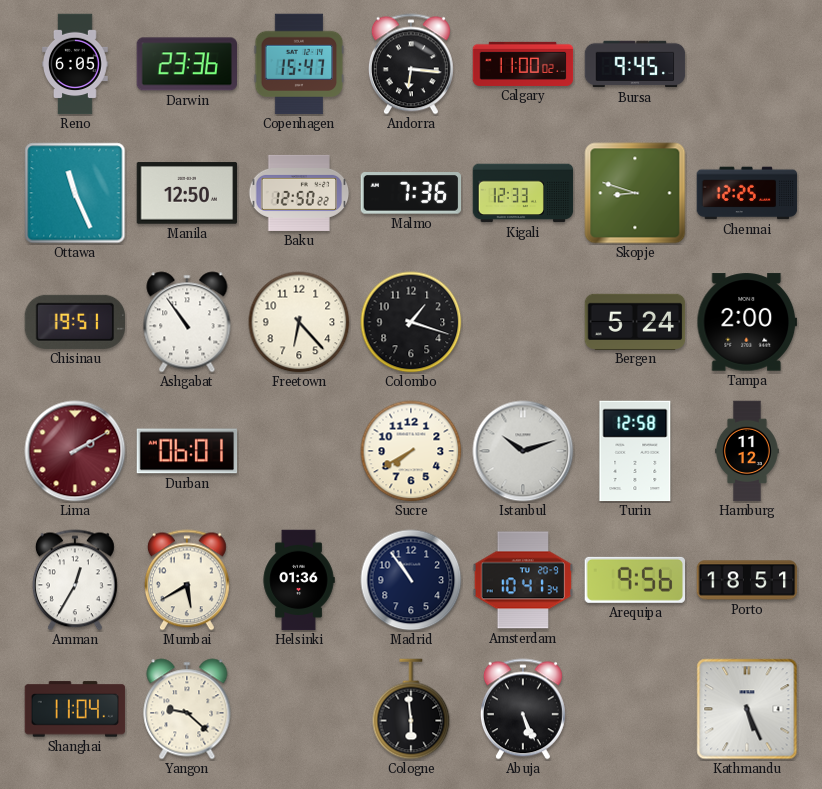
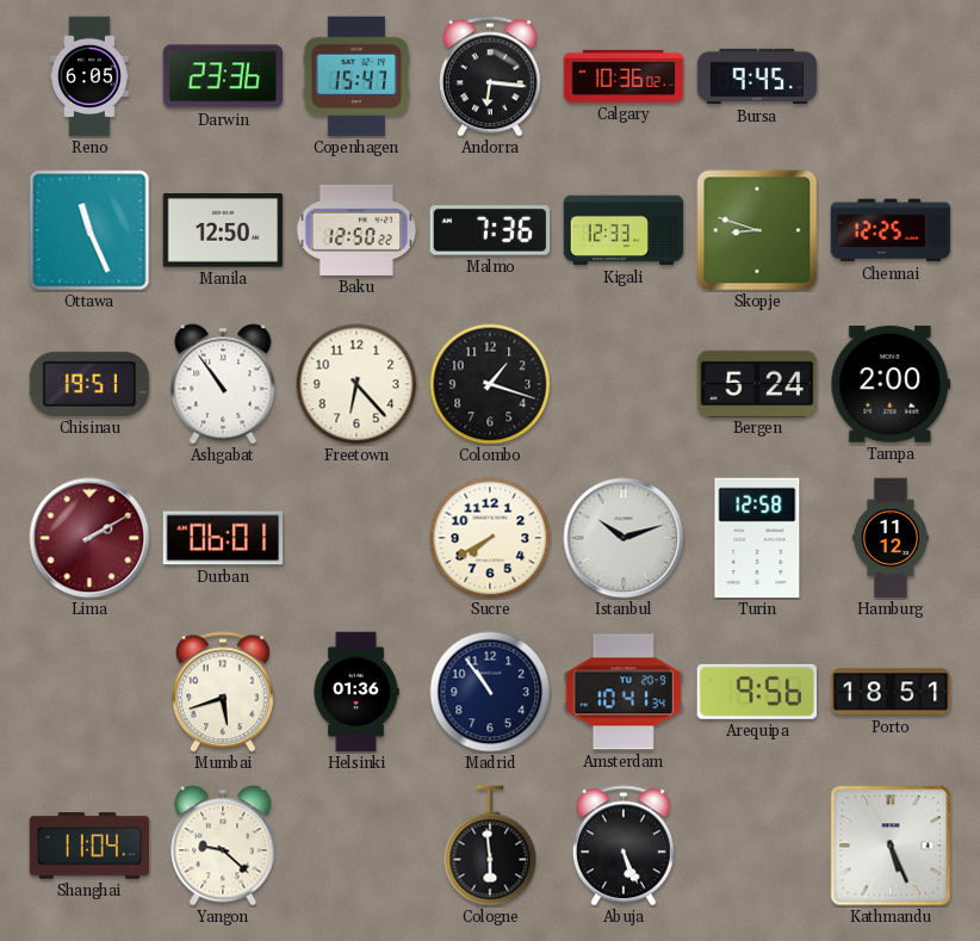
Calgary: 11:00 -> 10:36 (624, 76)
Amman: 12:35 -> none (75, 580)
Mumbai: 5:40 -> 5:42 (223, 692)
